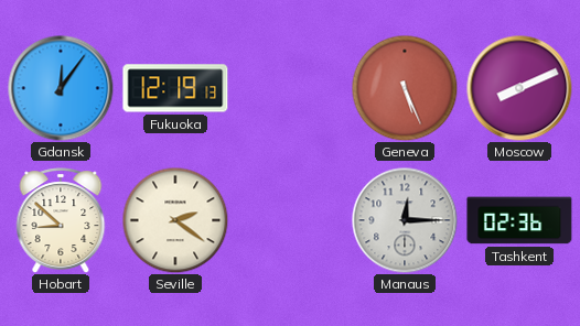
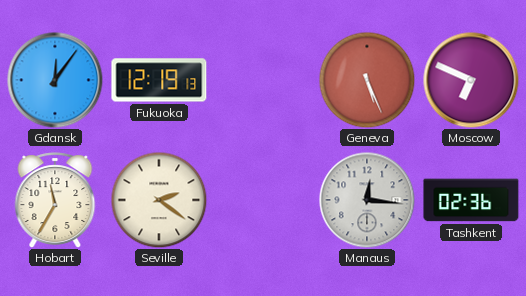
Moscow: 8:11 -> 6:49 (471, 80)
Hobart: 8:52 -> 11:35 (55, 200)
Manaus: 12:15 -> 12:16 (367, 200)
